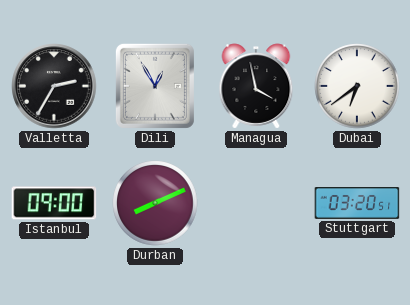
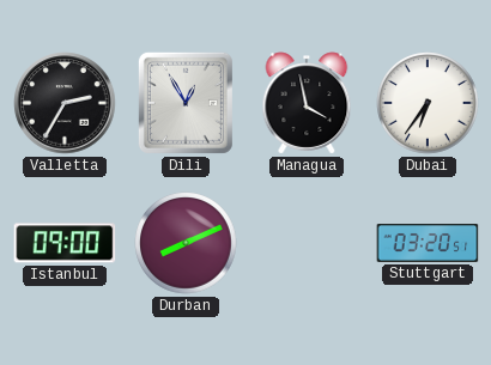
Dubai: 6:39 -> 6:36 (428, 103)
